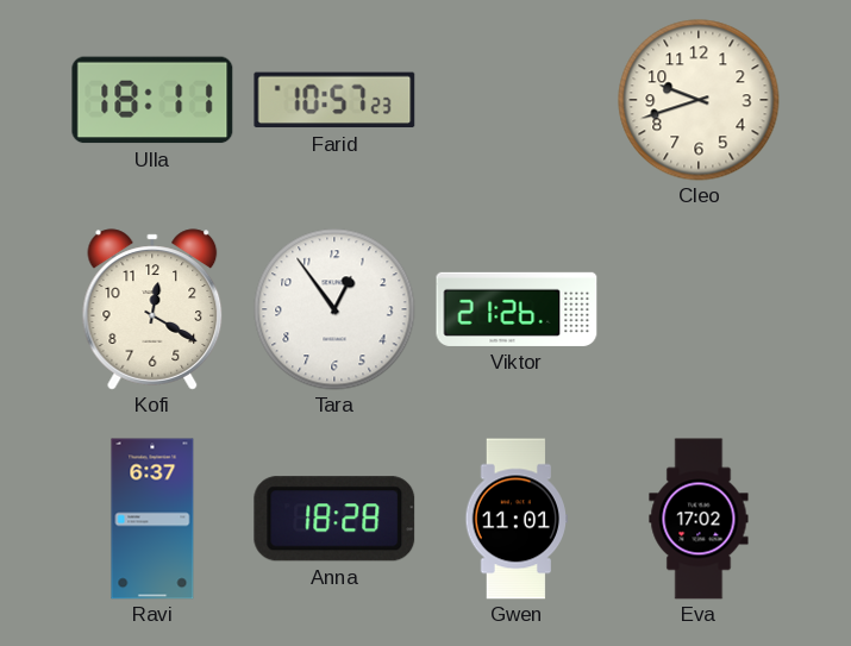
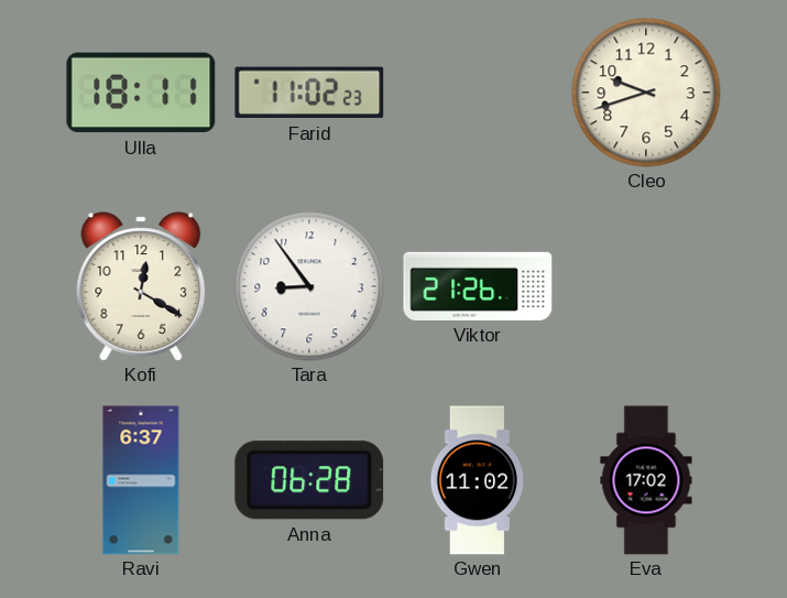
Farid: 10:57 -> 11:02 (309, 93)
Tara: 12:54 -> 8:54 (309, 286)
Anna: 18:28 -> 06:28 (309, 480)
Gwen: 11:01 -> 11:02 (477, 480)
